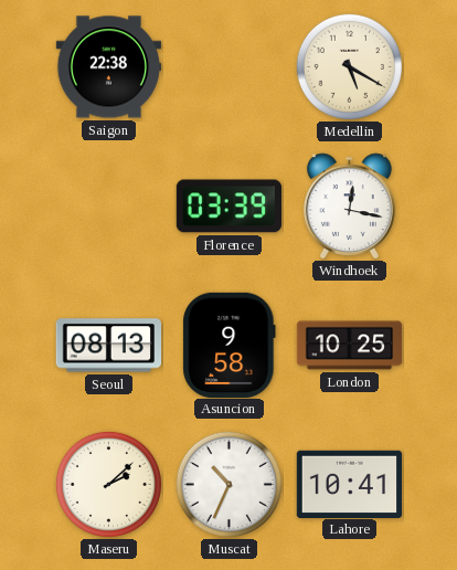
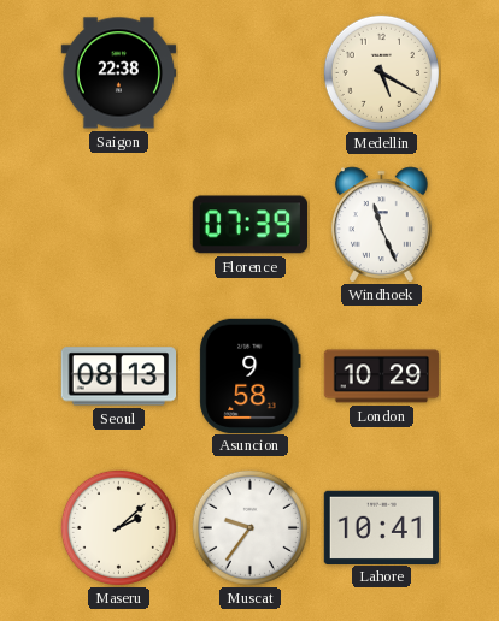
Florence: 03:39 -> 07:39 (249, 225)
Windhoek: 12:17 -> 11:26 (381, 225)
London: 10:25 -> 10:29 (382, 377)
Muscat: 10:34 -> 9:36 (249, 527)
